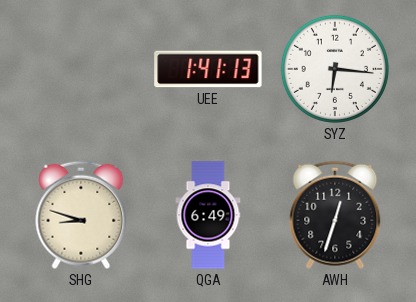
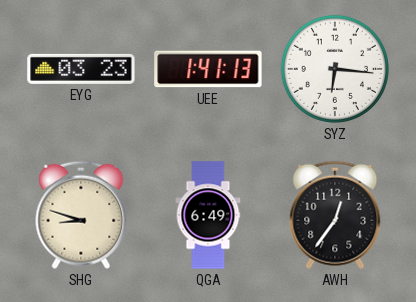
EYG: none -> 03:23 (81, 69)
AWH: 12:33 -> 12:36 (335, 215)
